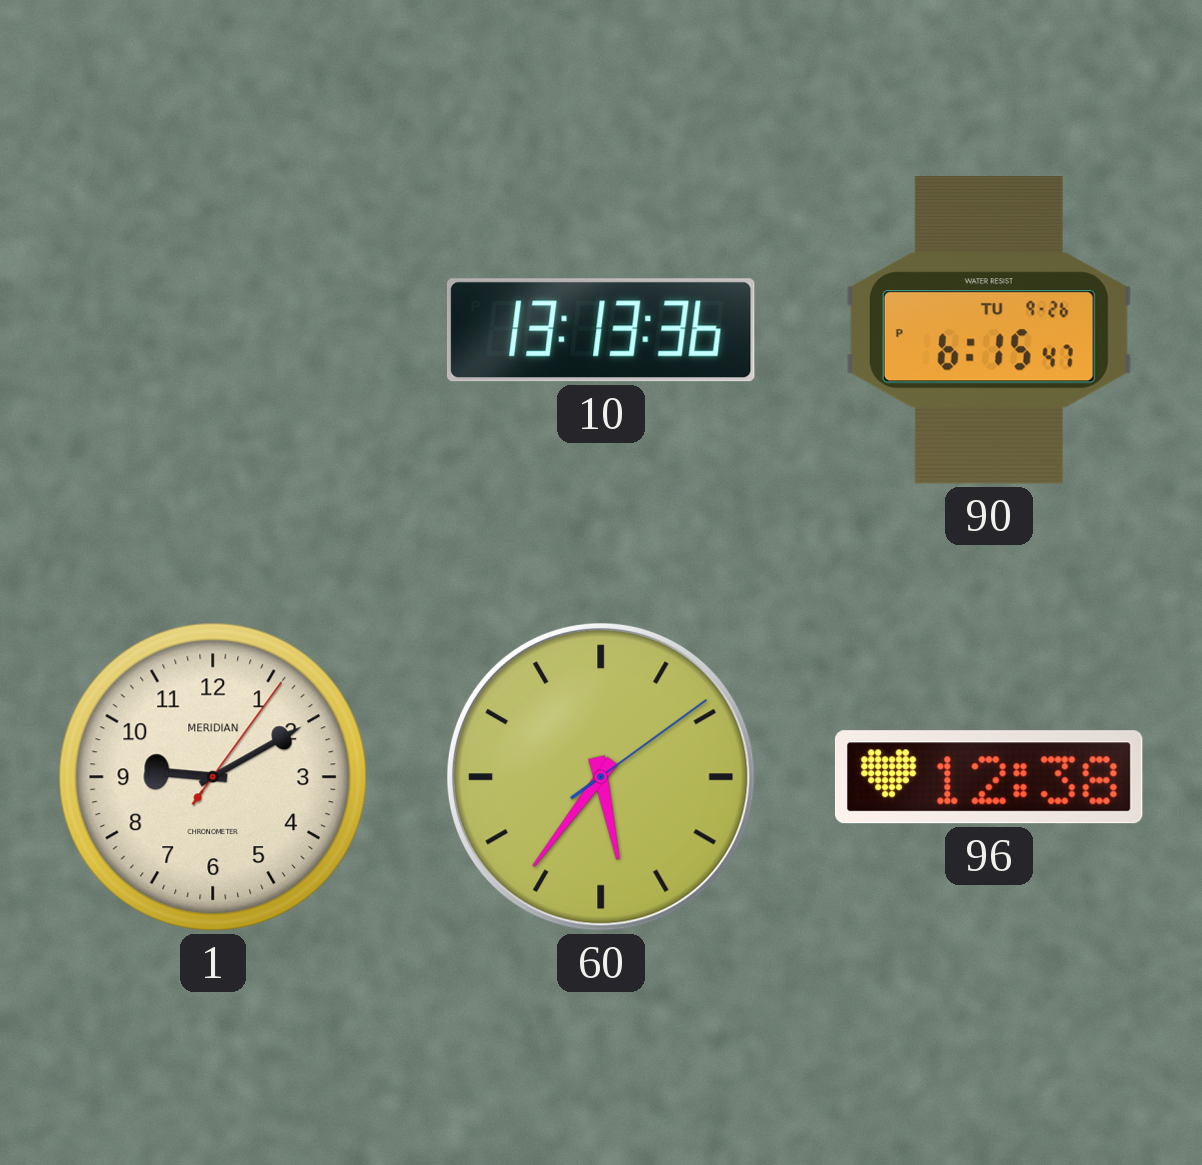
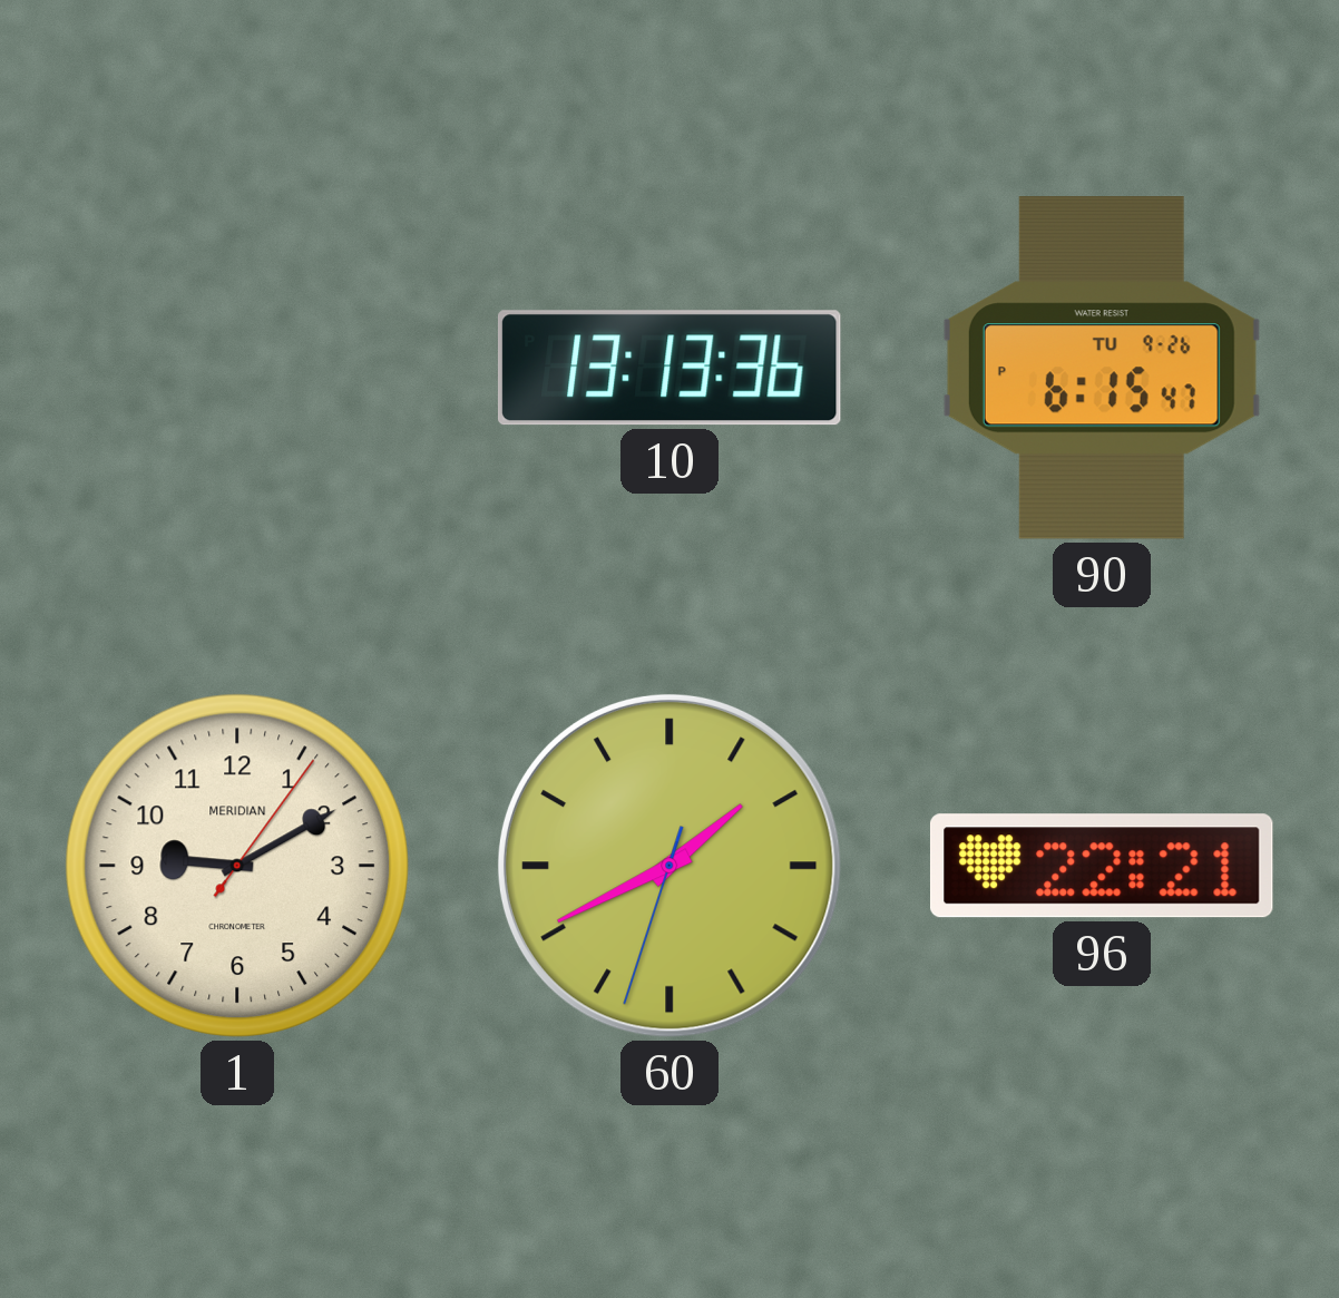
60: 5:36 -> 1:40 (669, 866)
96: 12:38 -> 22:21 (1102, 866)
